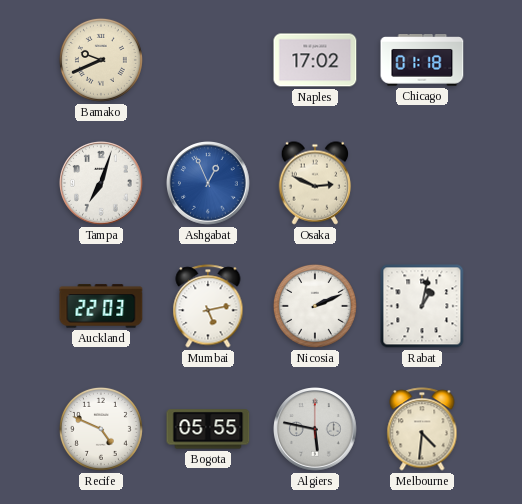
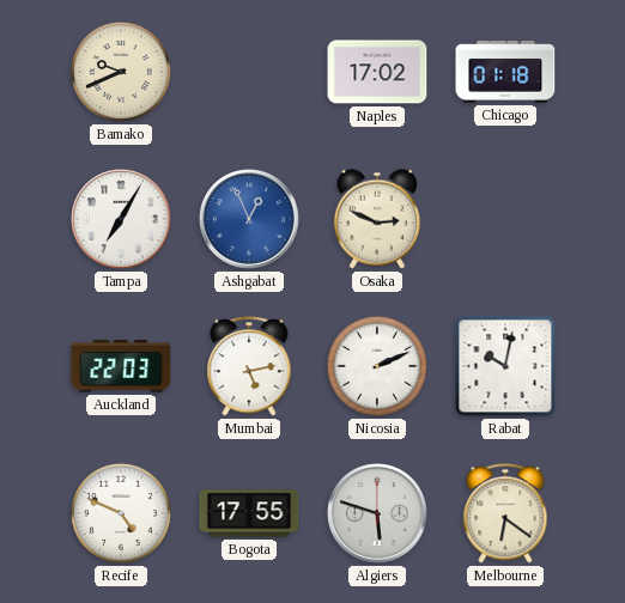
Tampa: 7:03 -> 7:05 (122, 220)
Rabat: 1:02 -> 10:02 (505, 366)
Bogota: 05:55 -> 17:55 (249, 513)
Algiers: 5:47 -> 5:48 (378, 514)
Melbourne: 4:31 -> 6:21 (505, 513)
